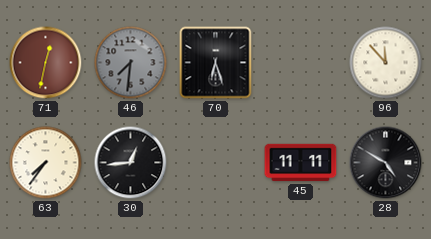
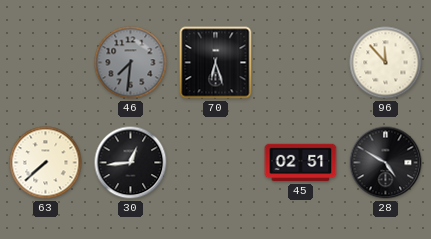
71: 12:32 -> none (46, 63)
63: 7:36 -> 7:38 (46, 163)
45: 11:11 -> 02:51 (301, 163)
